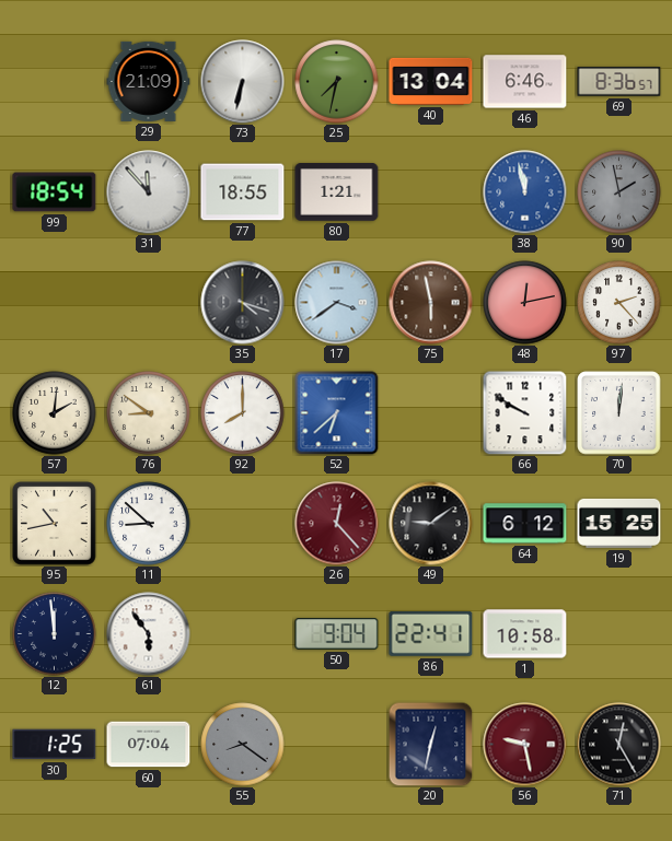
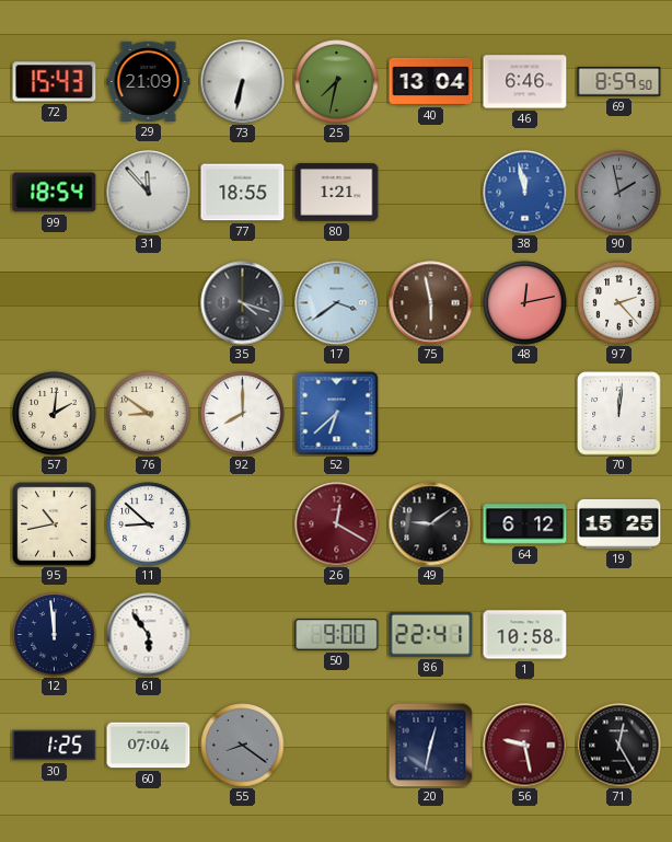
72: none -> 15:43 (55, 82)
69: 8:36 -> 8:59 (619, 82)
66: 9:50 -> none (524, 412)
26: 12:23 -> 12:20 (337, 524)
50: 9:04 -> 9:00 (337, 635)
